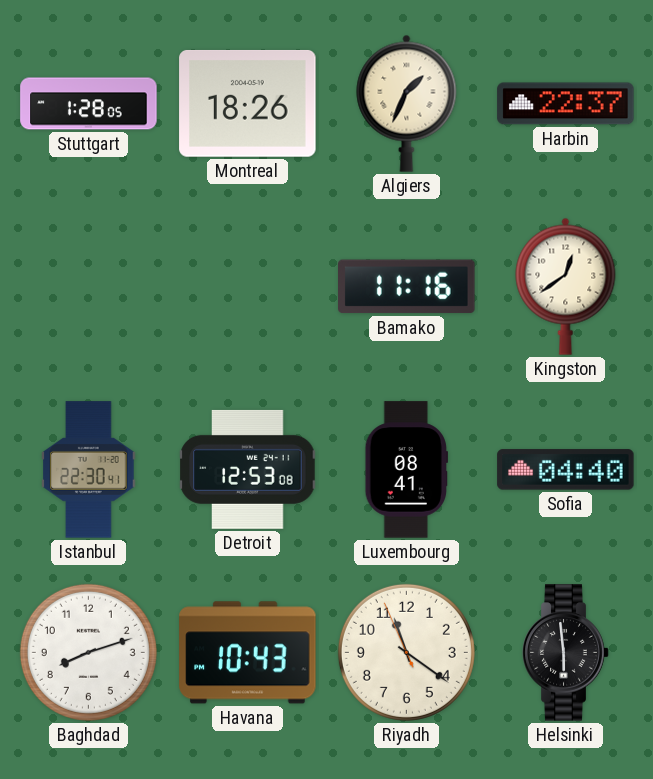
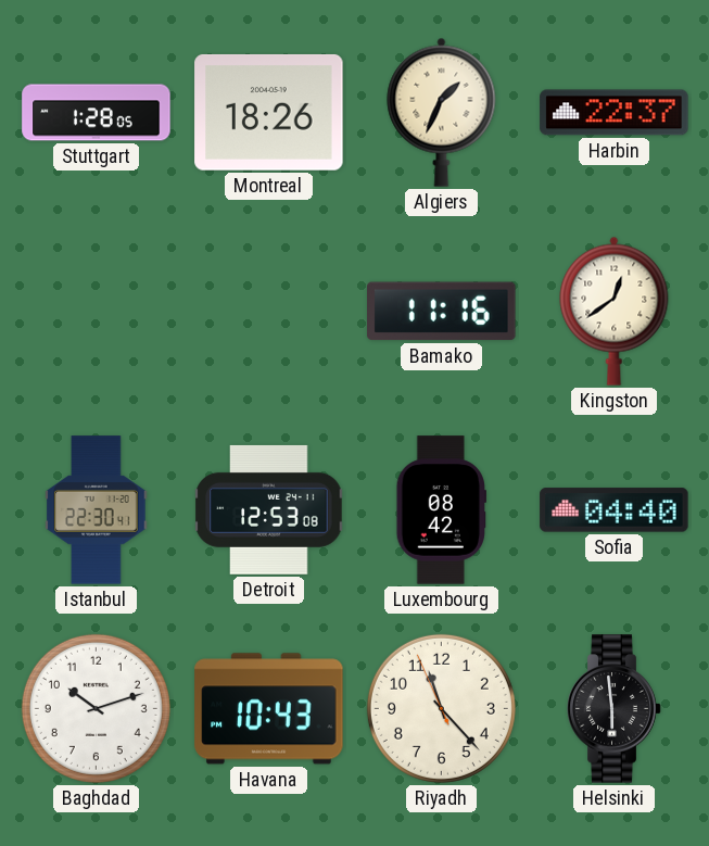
Luxembourg: 08:41 -> 08:42 (442, 510)
Baghdad: 8:12 -> 10:12 (96, 708)
Riyadh: 11:20 -> 11:22 (441, 708)
